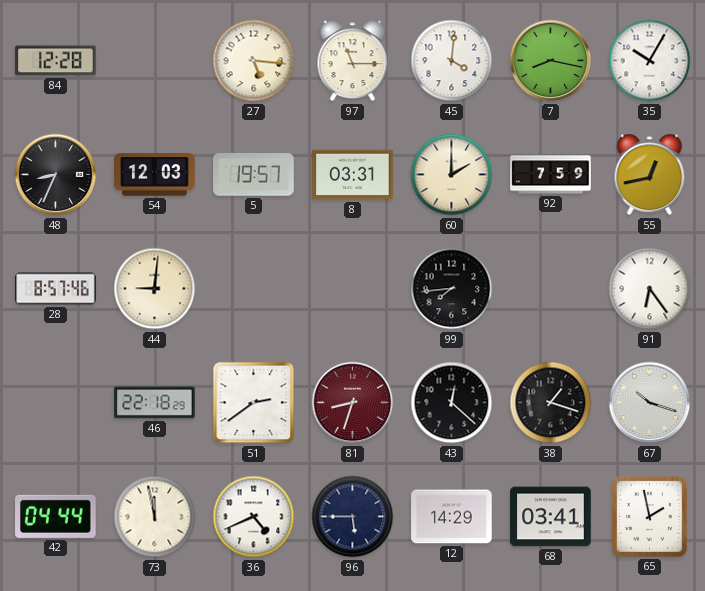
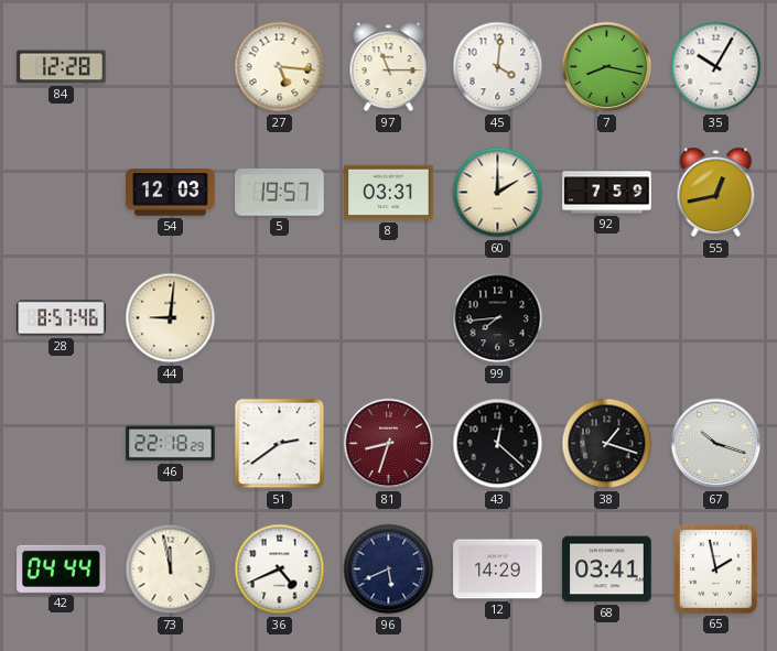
48: 8:34 -> none (56, 175)
91: 6:24 -> none (650, 289)
96: 5:45 -> 5:41 (389, 569)
